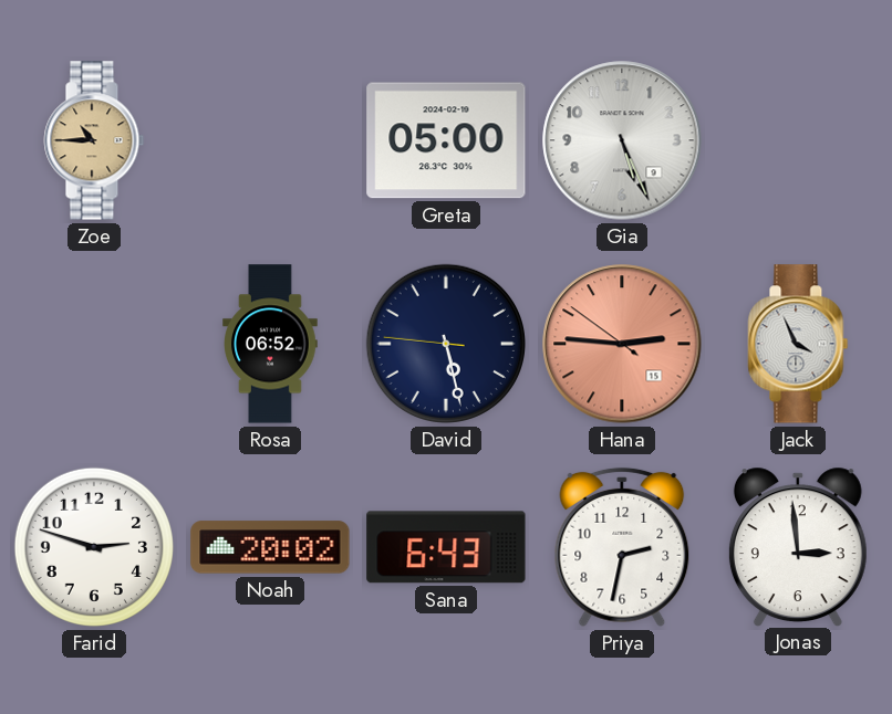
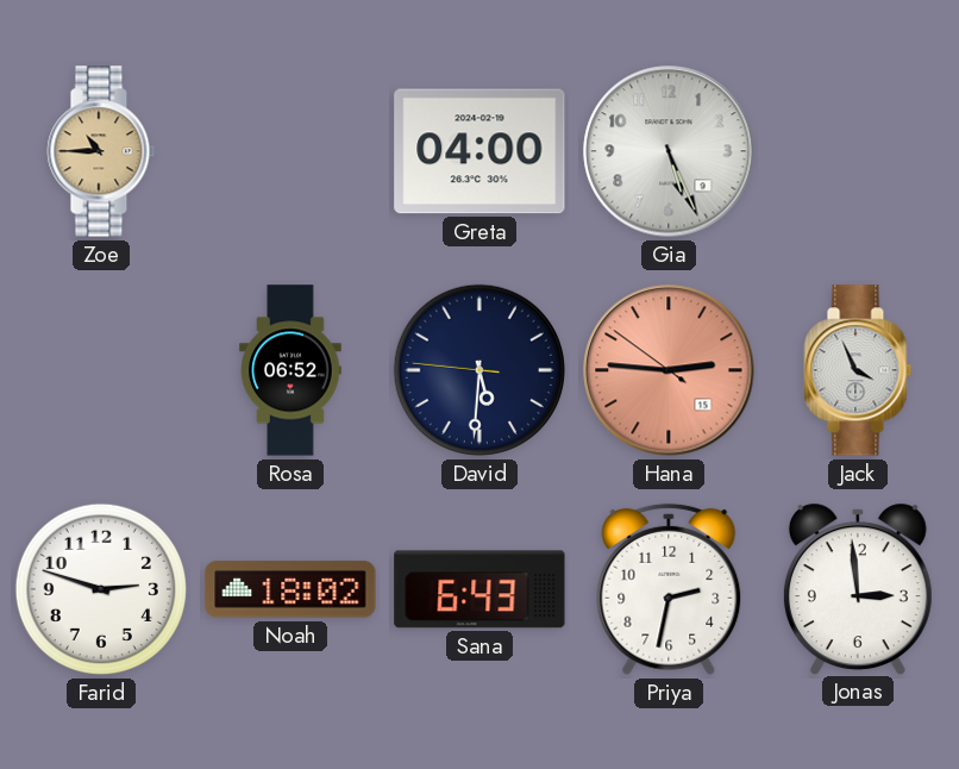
Greta: 05:00 -> 04:00 (479, 151)
David: 5:27 -> 5:30 (479, 370)
Noah: 20:02 -> 18:02 (290, 589)
